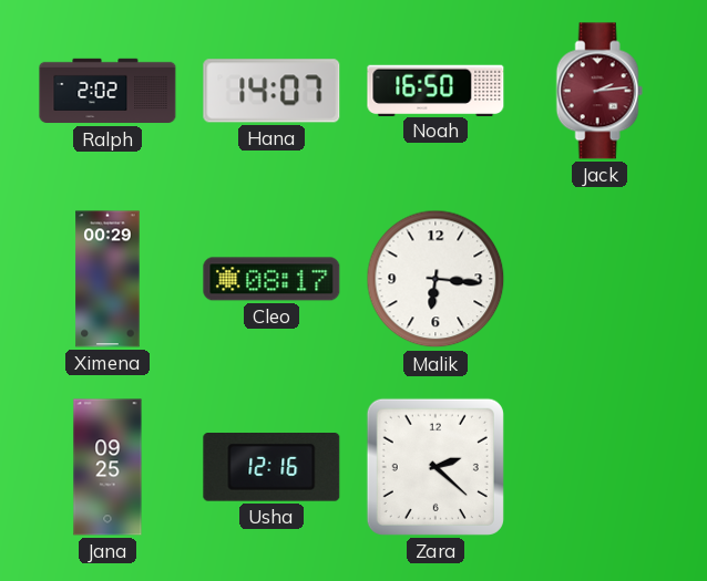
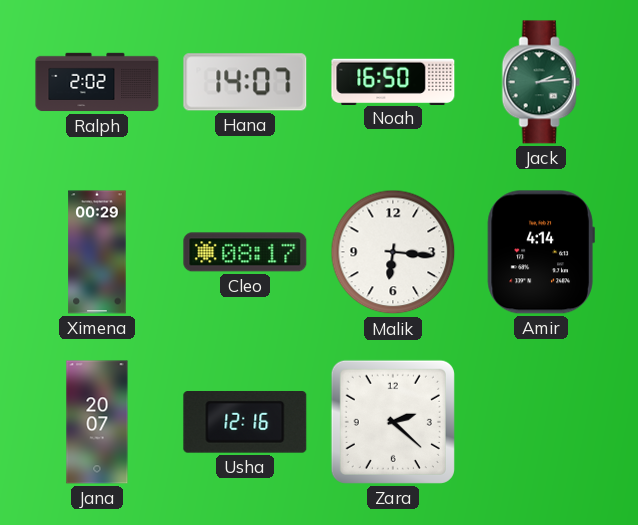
Jack dial: burgundy -> green (541, 82)
Amir: none -> 4:14 (541, 252)
Jana: 09:25 -> 20:07 (97, 422)
